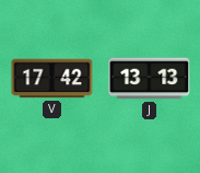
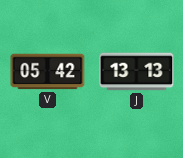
V: 17:42 -> 05:42 (48, 72)
